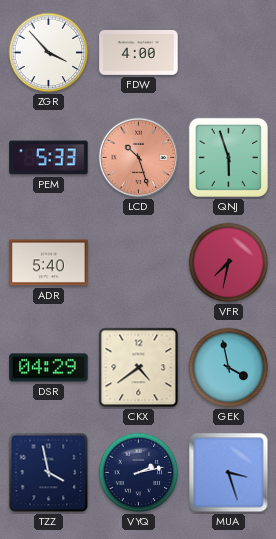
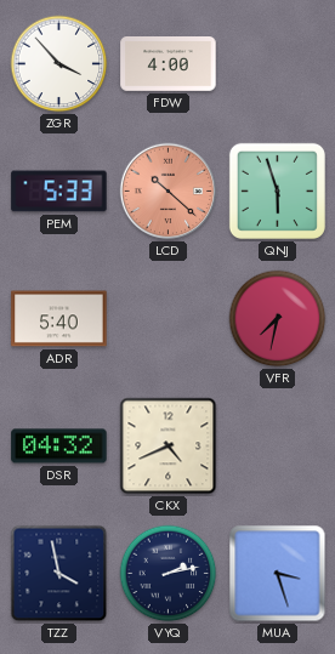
LCD: 10:27 -> 10:22 (169, 192)
DSR: 04:29 -> 04:32 (59, 447)
CKX: 4:39 -> 4:41 (169, 447)
GEK: 3:58 -> none (229, 368)
